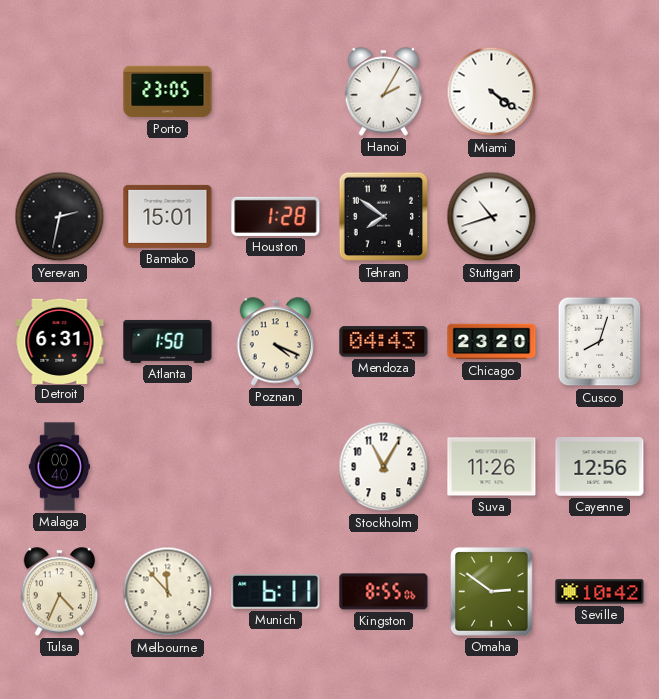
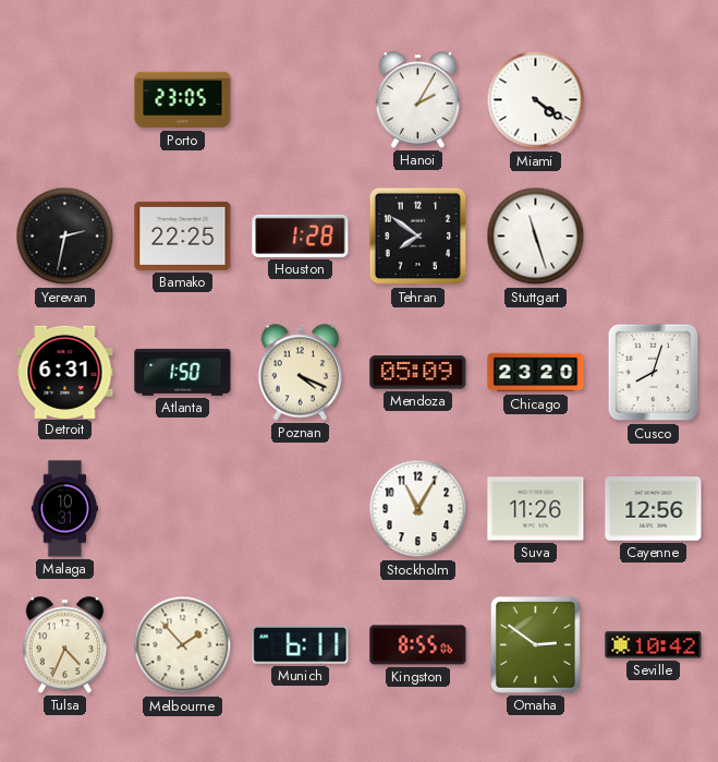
Bamako: 15:01 -> 22:25 (183, 235)
Stuttgart: 10:42 -> 11:27 (536, 237)
Mendoza: 04:43 -> 05:09 (418, 373)
Malaga: 00:40 -> 10:31 (64, 509)
Melbourne: 11:53 -> 1:53 (183, 645)
